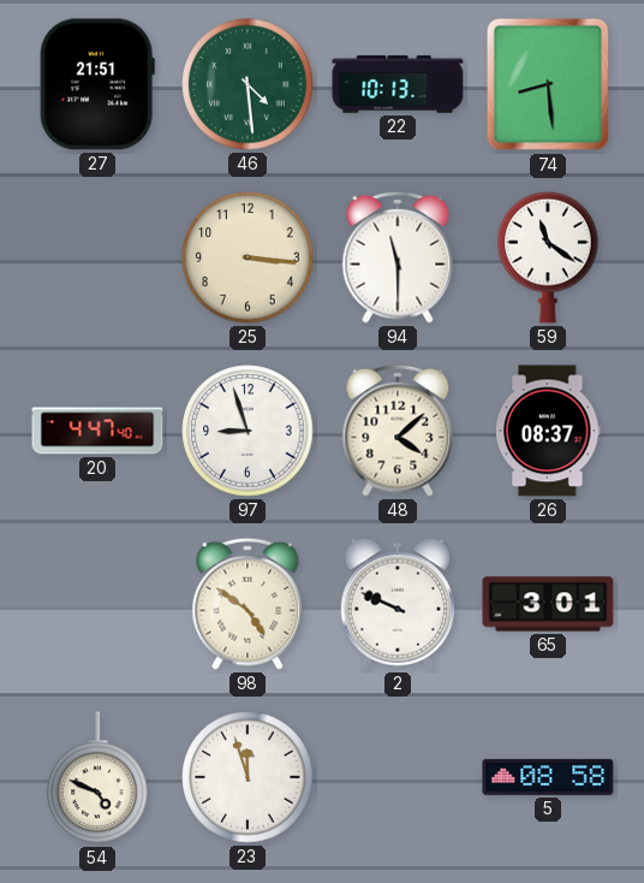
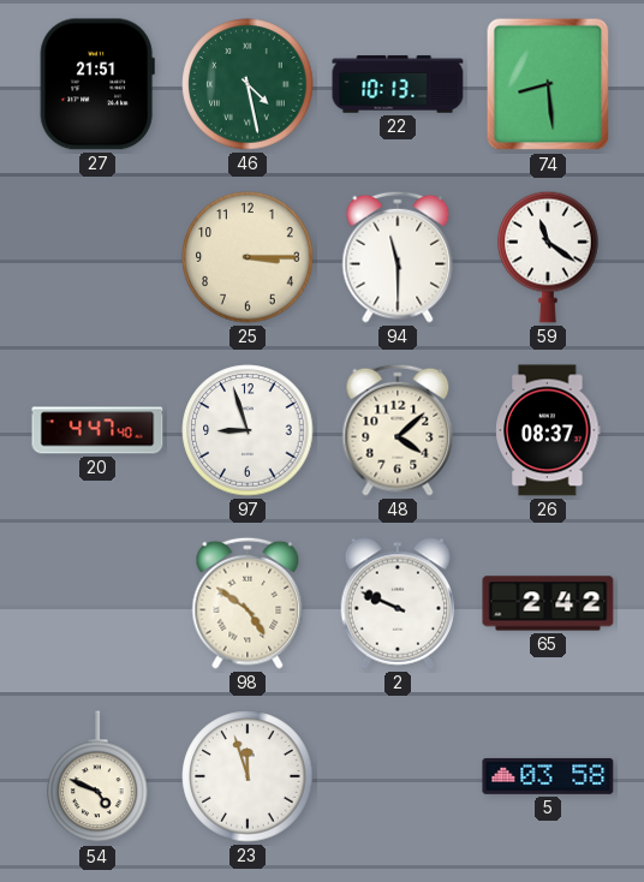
46: 4:29 -> 4:28 (248, 84)
25: 3:16 -> 3:15 (248, 257)
65: 3:01 -> 2:42 (548, 603)
5: 08:58 -> 03:58 (548, 776)
